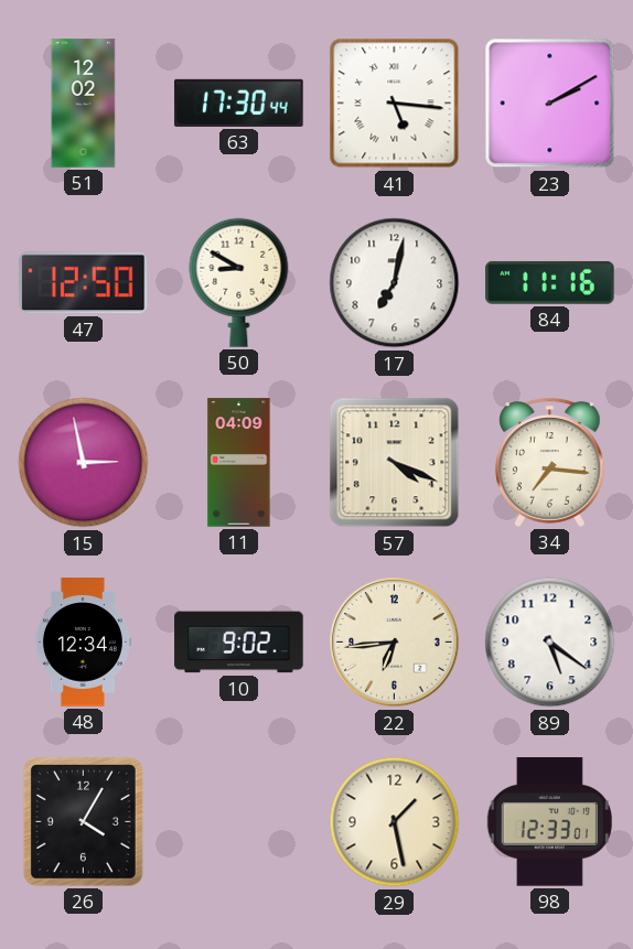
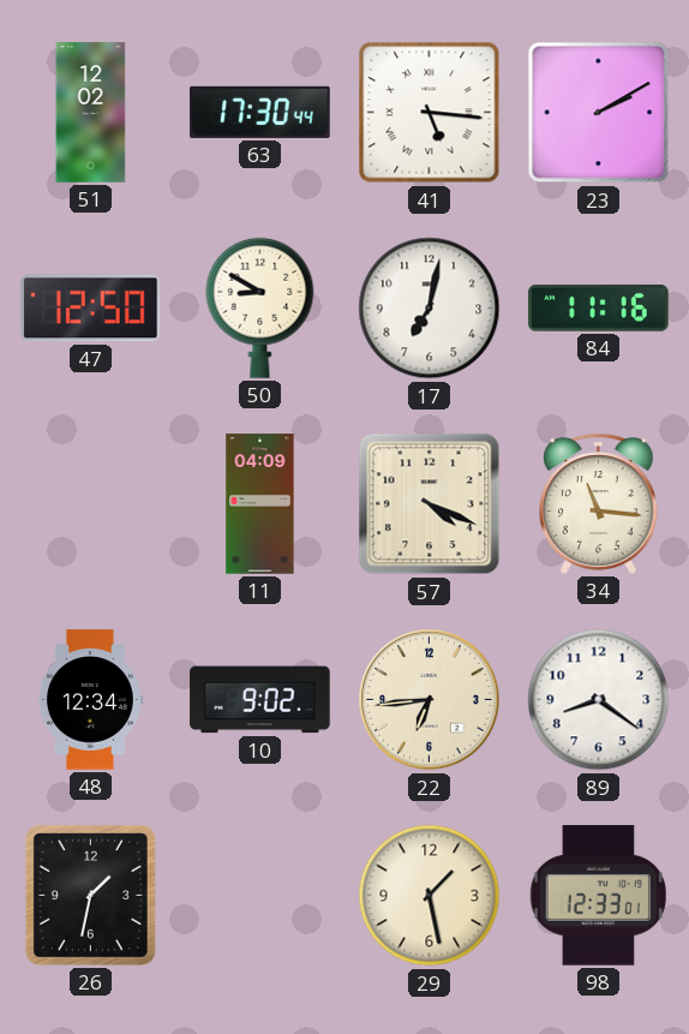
15: 2:58 -> none (84, 463)
34: 7:16 -> 11:16 (599, 503)
89: 5:21 -> 8:21 (599, 700)
26: 4:05 -> 1:32 (90, 895)
